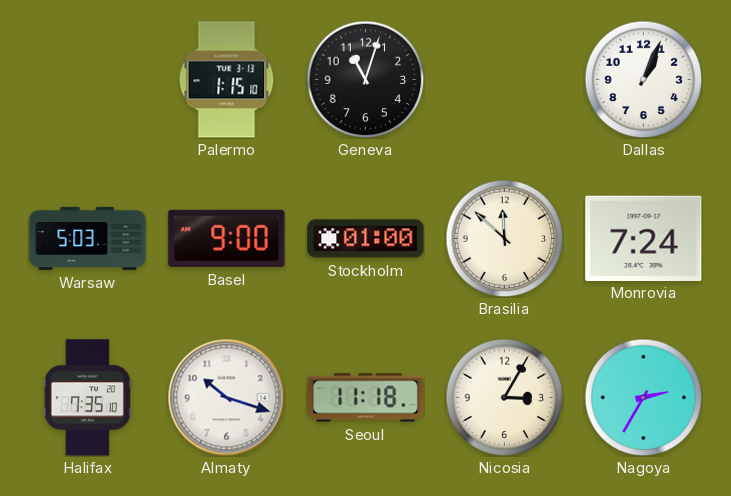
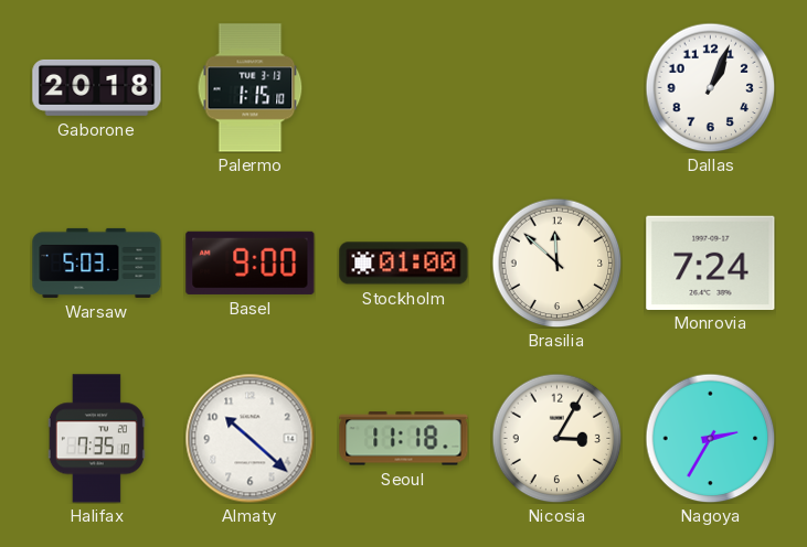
Gaborone: none -> 20:18 (97, 87)
Geneva: 11:03 -> none (365, 79)
Almaty: 10:18 -> 10:22 (249, 438)
